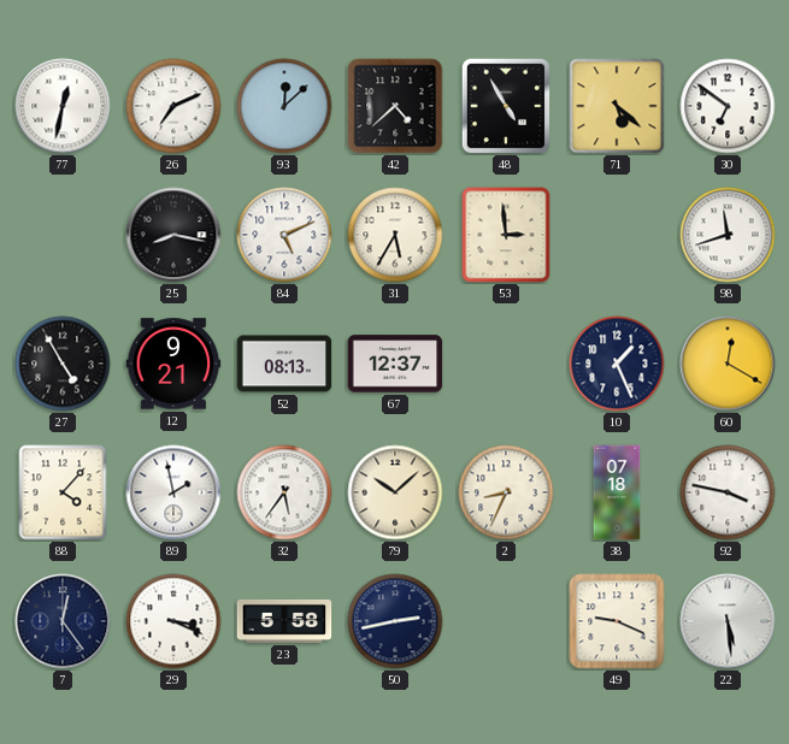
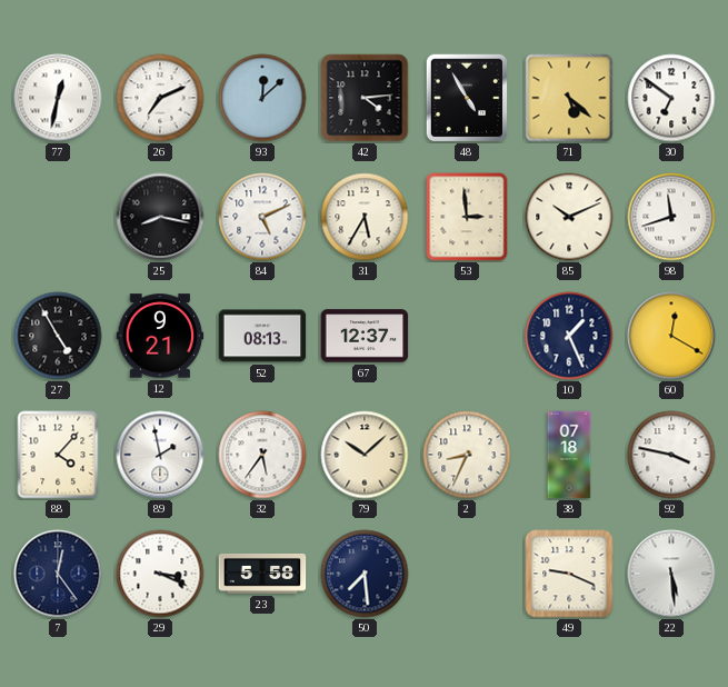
42: 4:38 -> 4:14 (365, 98)
85: none -> 10:11 (569, 217)
50: 2:43 -> 7:29 (365, 574)
